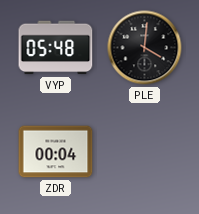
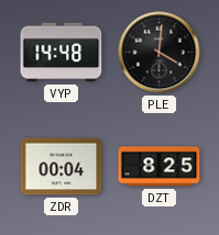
VYP: 05:48 -> 14:48 (62, 53)
DZT: none -> 8:25 (160, 167)
